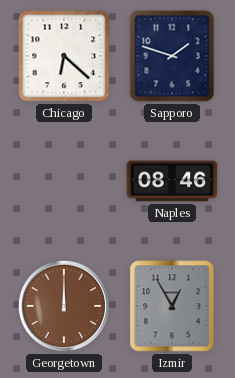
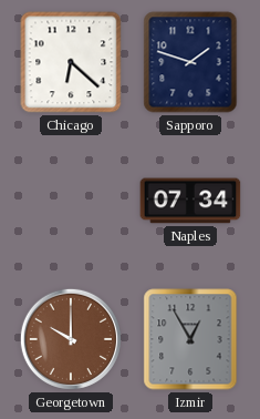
Naples: 08:46 -> 07:34 (190, 201)
Georgetown: 12:00 -> 10:00 (71, 339)
